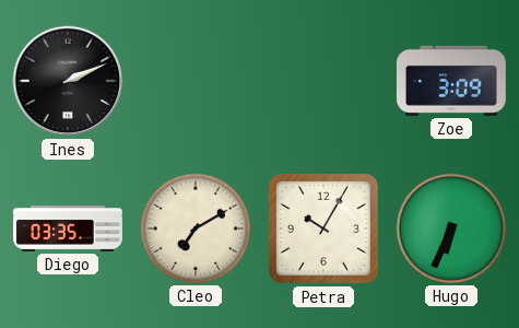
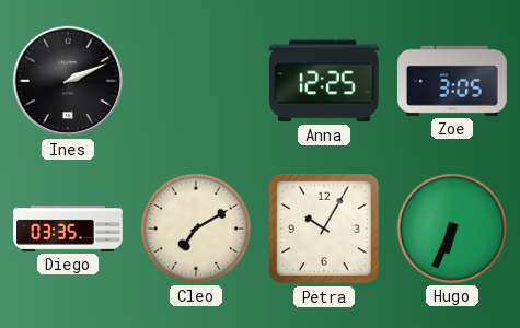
Anna: none -> 12:25 (324, 81)
Zoe: 3:09 -> 3:05 (452, 81)
